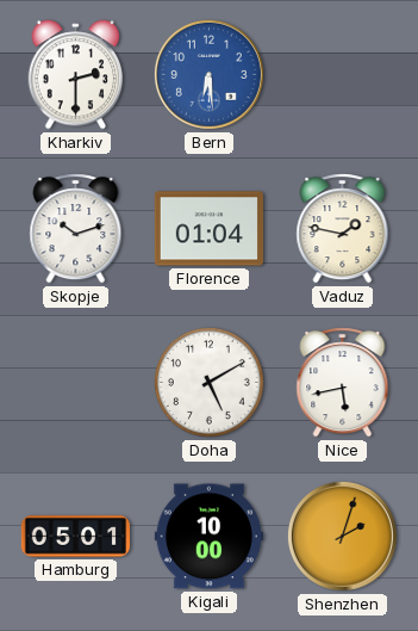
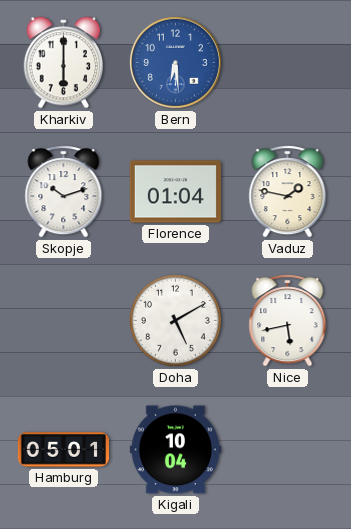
Kharkiv: 2:30 -> 6:00 (64, 63)
Kigali: 10:00 -> 10:04 (175, 450)
Shenzhen: 2:03 -> none (342, 536)
